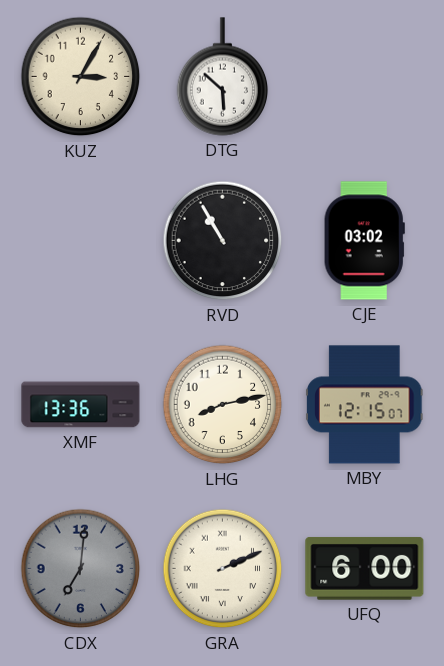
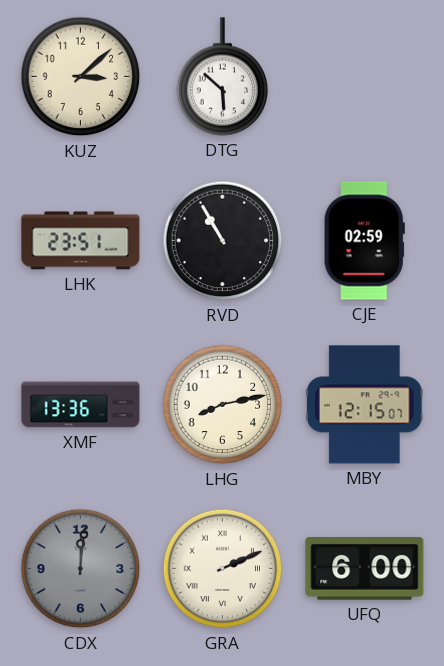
KUZ: 3:05 -> 3:08 (81, 77)
LHK: none -> 23:51 (81, 241)
CJE: 03:02 -> 02:59 (364, 241)
CDX: 7:01 -> 12:01 (81, 569)
